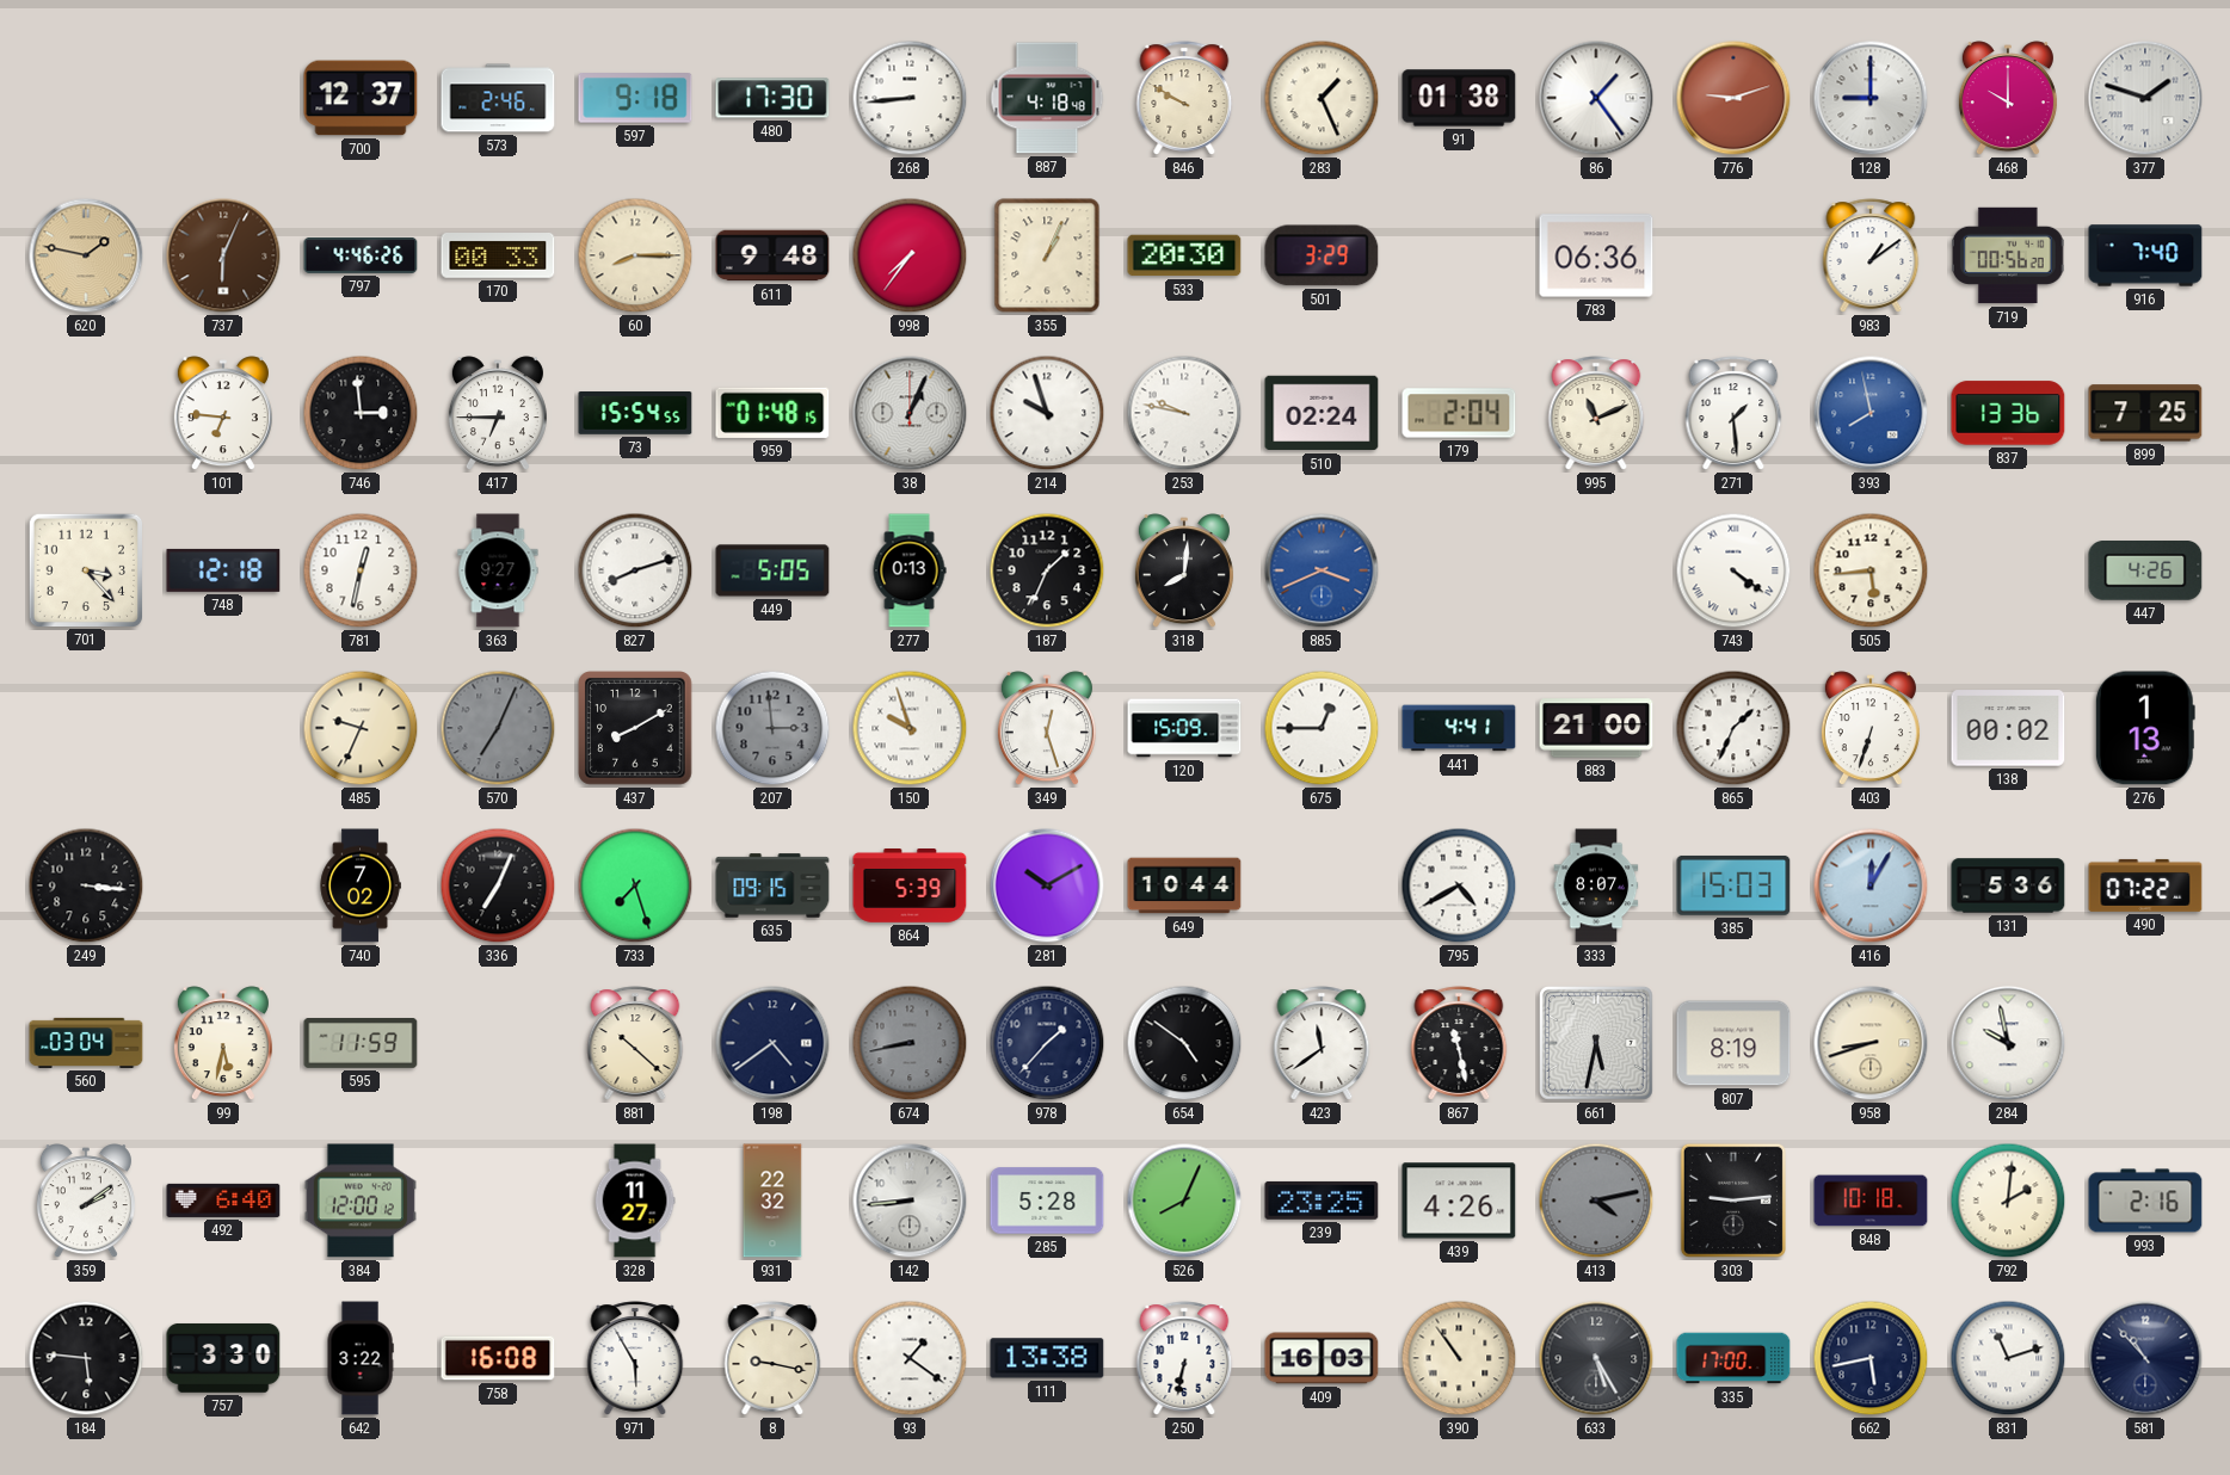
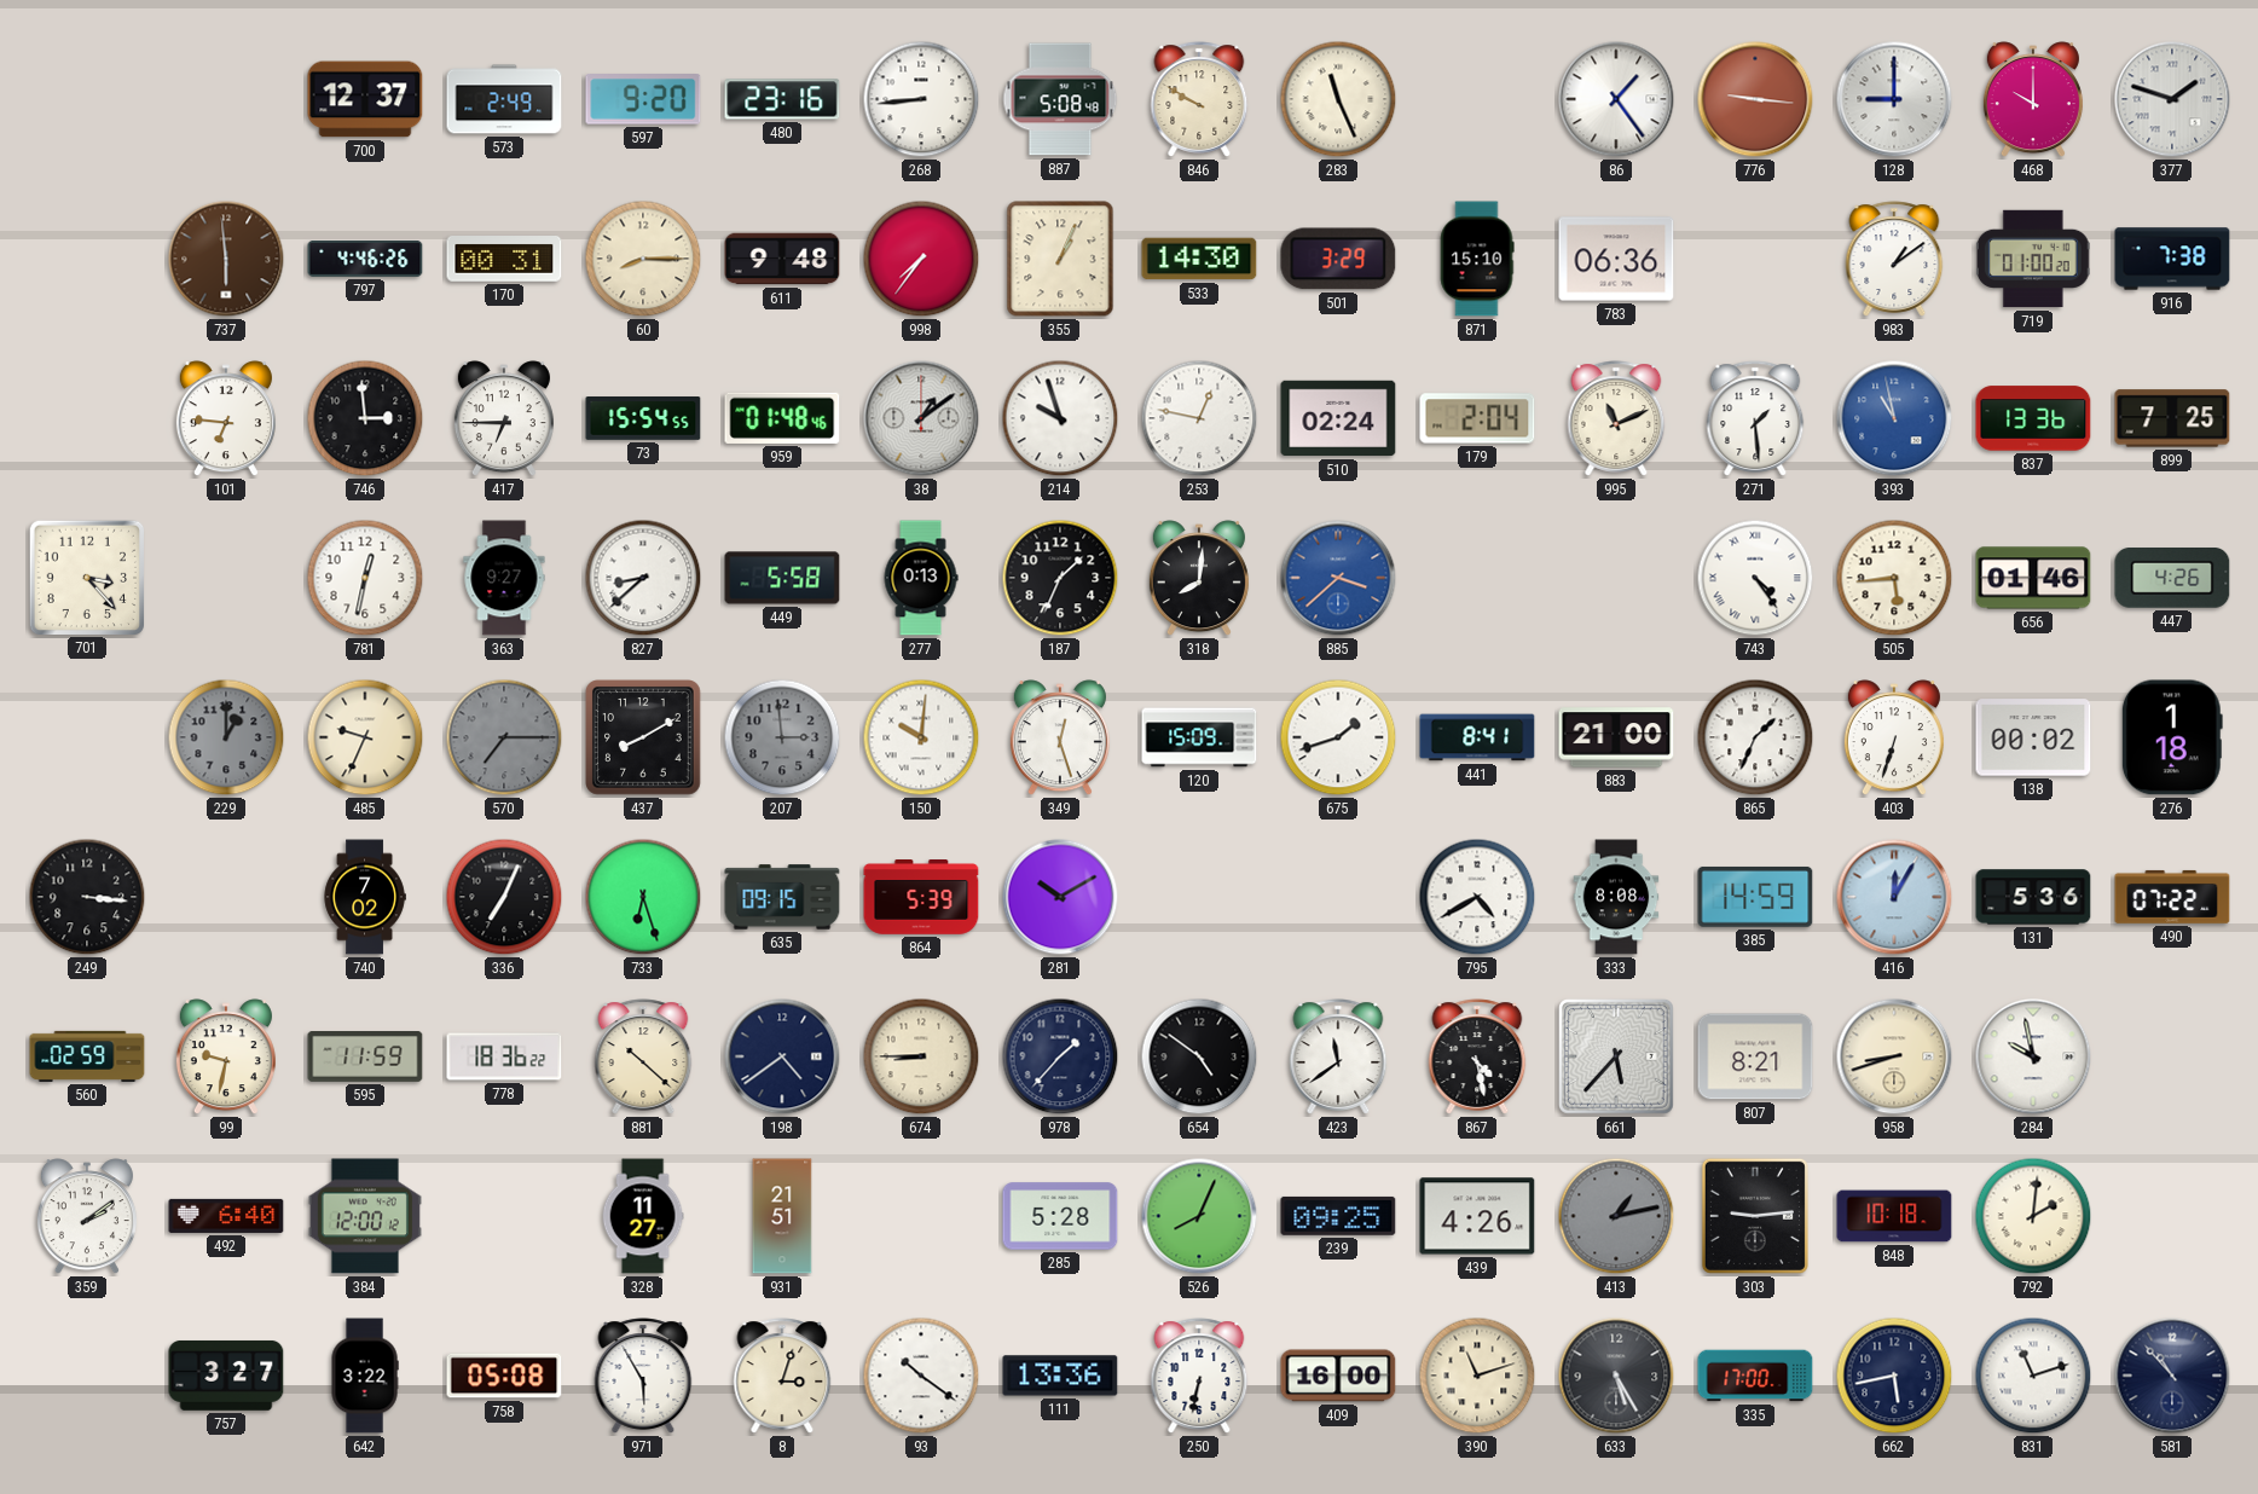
573: 2:46 -> 2:49 (504, 99)
597: 9:18 -> 9:20 (643, 99)
480: 17:30 -> 23:16 (782, 99)
887: 4:18 -> 5:08 (1060, 99)
283: 1:26 -> 11:26 (1338, 99)
91: 01:38 -> none (1459, 98)
776: 9:12 -> 9:16 (1755, 99)
620: 1:47 -> none (86, 255)
737: 6:04 -> 5:59 (226, 259)
170: 00:33 -> 00:31 (504, 260)
533: 20:30 -> 14:30 (1199, 259)
871: none -> 15:10 (1477, 259)
719: 00:56 -> 01:00 (2033, 259)
916: 7:40 -> 7:38 (2172, 259)
959: 01:48:15 -> 01:48:46 (782, 418)
38: 1:04 -> 1:09 (921, 418)
253: 9:47 -> 12:47 (1199, 418)
393: 7:58 -> 10:58 (1894, 418)
748: 12:18 -> none (223, 570)
827: 8:12 -> 8:38 (643, 578)
449: 5:05 -> 5:58 (782, 578)
885: 3:41 -> 3:38 (1338, 578)
743: 4:21 -> 4:24 (1755, 578)
656: none -> 01:46 (2033, 578)
229: none -> 1:00 (226, 737)
570: 7:04 -> 7:15 (504, 737)
150: 9:57 -> 10:01 (921, 737)
675: 12:45 -> 1:42 (1338, 737)
441: 4:41 -> 8:41 (1477, 737)
276: 1:13 -> 1:18 (2172, 737)
733: 7:27 -> 6:27 (643, 897)
649: 10:44 -> none (1184, 885)
333: 8:07 -> 8:08 (1616, 897)
385: 15:03 -> 14:59 (1755, 897)
560: 03:04 -> 02:59 (87, 1056)
99: 5:32 -> 9:32 (226, 1058)
778: none -> 18:36 (504, 1056)
674: 8:43 -> 8:45 (921, 1056)
674 dial: grey -> cream (921, 1056)
867: 11:28 -> 4:28 (1477, 1056)
661: 5:32 -> 5:37 (1616, 1056)
807: 8:19 -> 8:21 (1755, 1056)
931: 22:32 -> 21:51 (782, 1216)
142: 8:44 -> none (910, 1201)
239: 23:25 -> 09:25 (1338, 1216)
413: 4:13 -> 1:13 (1616, 1216)
993: 2:16 -> none (2145, 1201)
184: 5:46 -> none (86, 1358)
757: 3:30 -> 3:27 (226, 1376)
758: 16:08 -> 05:08 (504, 1376)
8: 9:17 -> 3:03 (782, 1376)
93: 1:21 -> 10:21 (921, 1376)
111: 13:38 -> 13:36 (1060, 1376)
409: 16:03 -> 16:00 (1338, 1376)
390: 10:54 -> 11:12 (1477, 1376)
